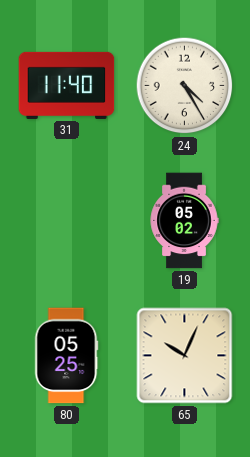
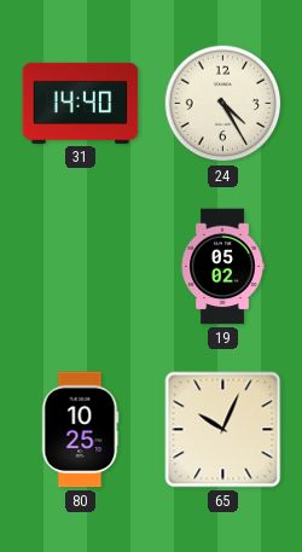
31: 11:40 -> 14:40 (81, 103)
80: 05:25 -> 10:25 (80, 430)
